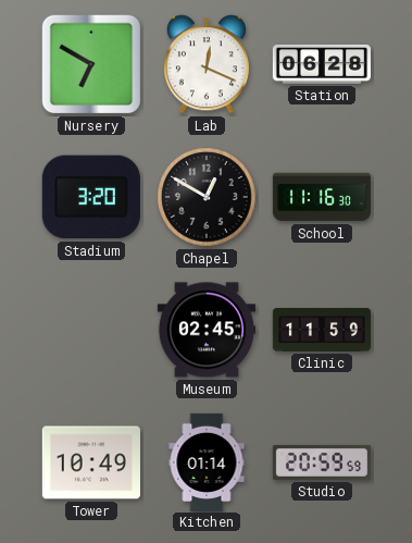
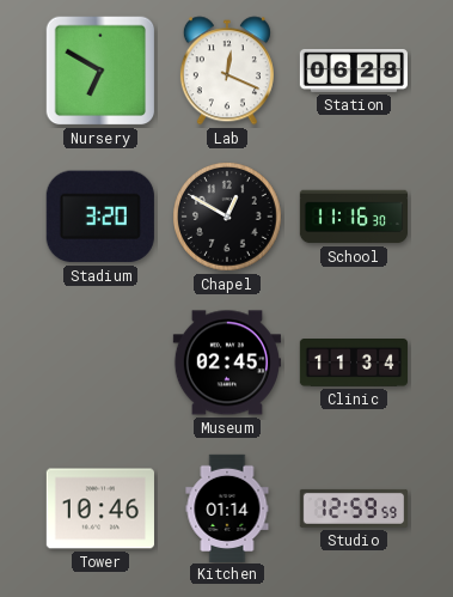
Clinic: 11:59 -> 11:34 (353, 364)
Tower: 10:49 -> 10:46 (100, 508)
Studio: 20:59 -> 12:59 (353, 508)
